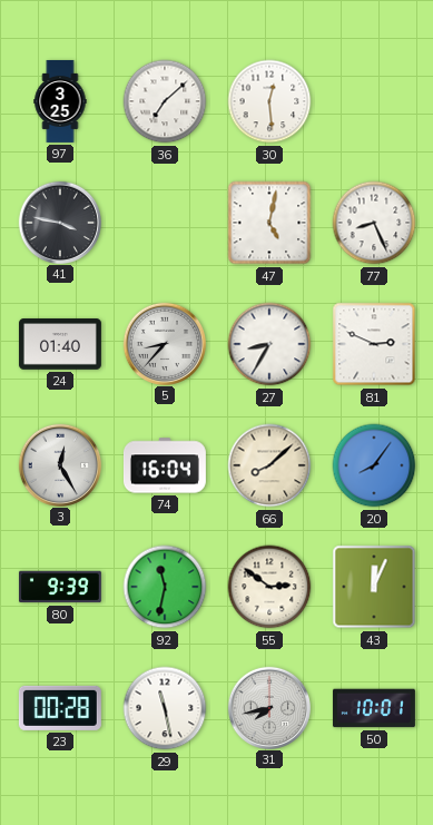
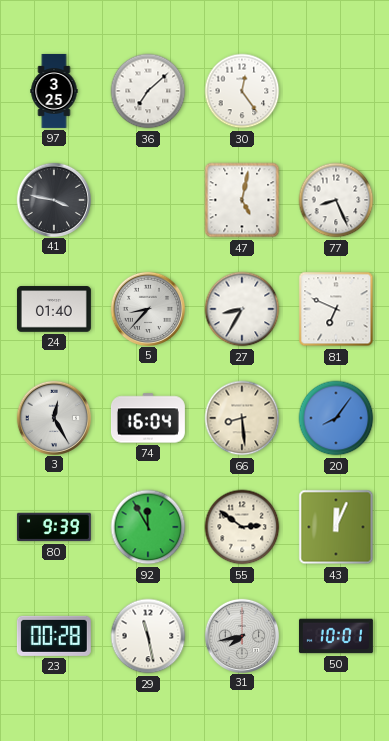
30: 12:29 -> 12:24 (242, 91)
81: 2:49 -> 6:49 (336, 309)
66: 8:08 -> 8:29 (242, 418)
92: 11:32 -> 11:55 (148, 527)
